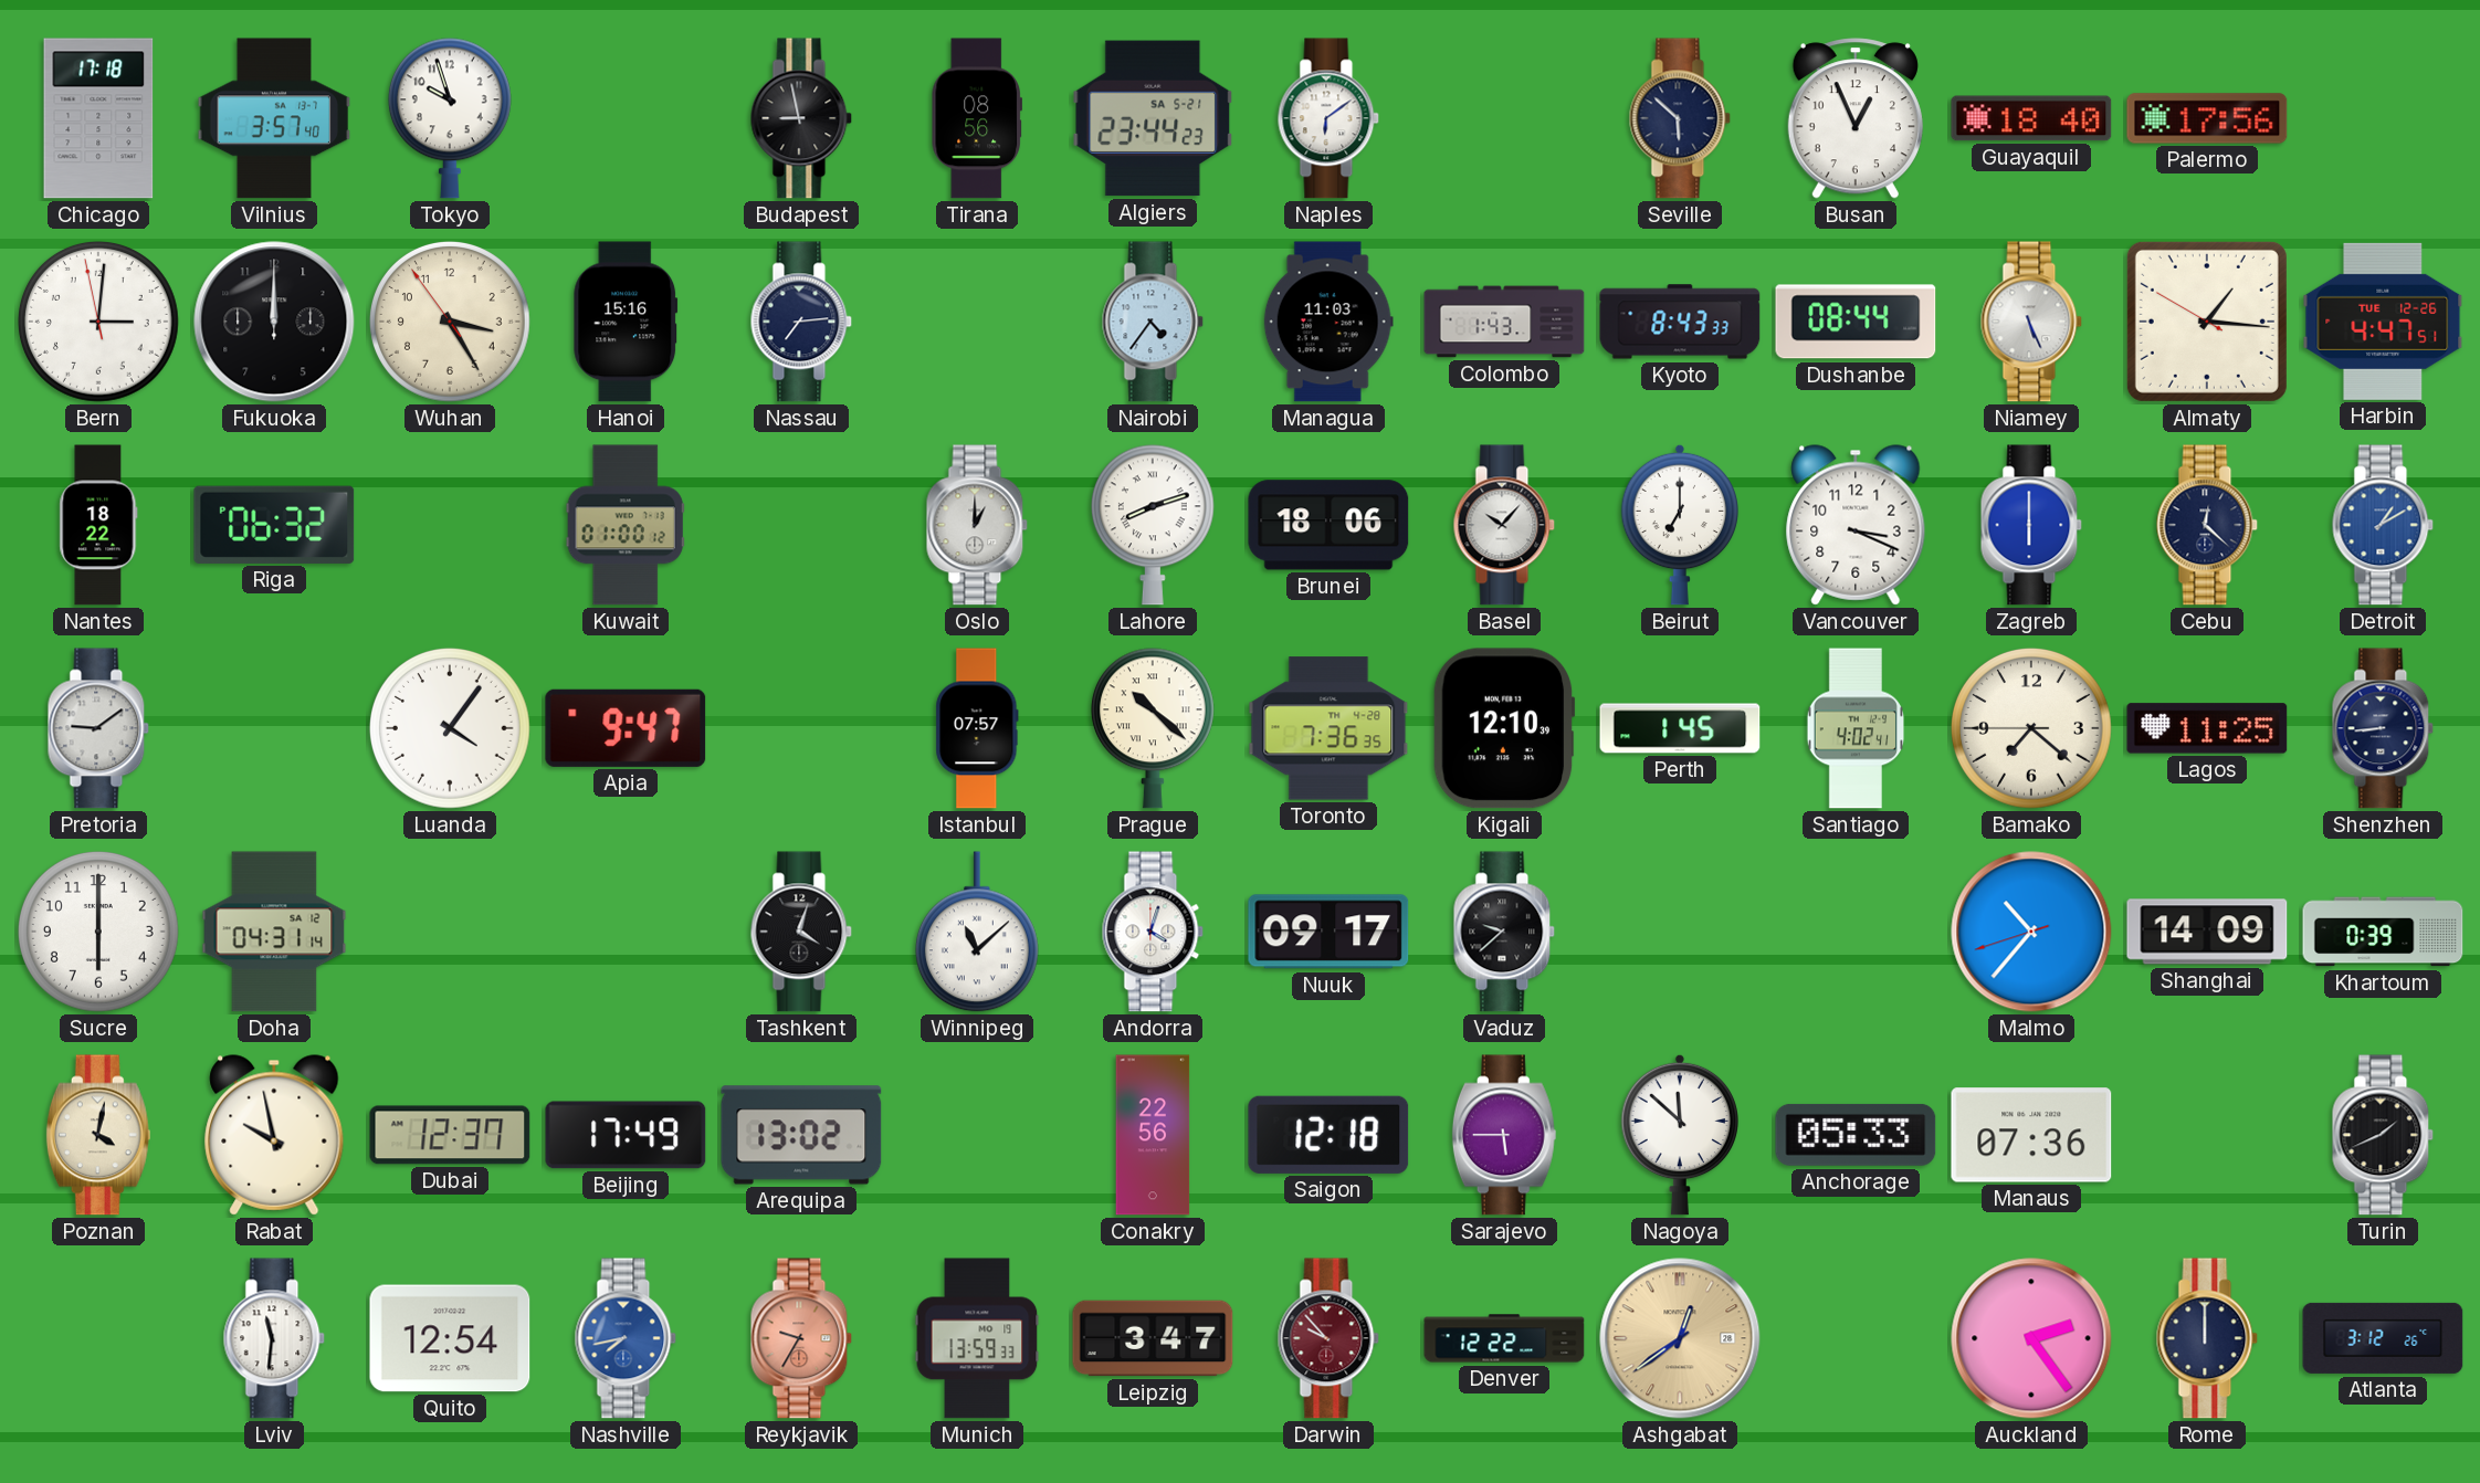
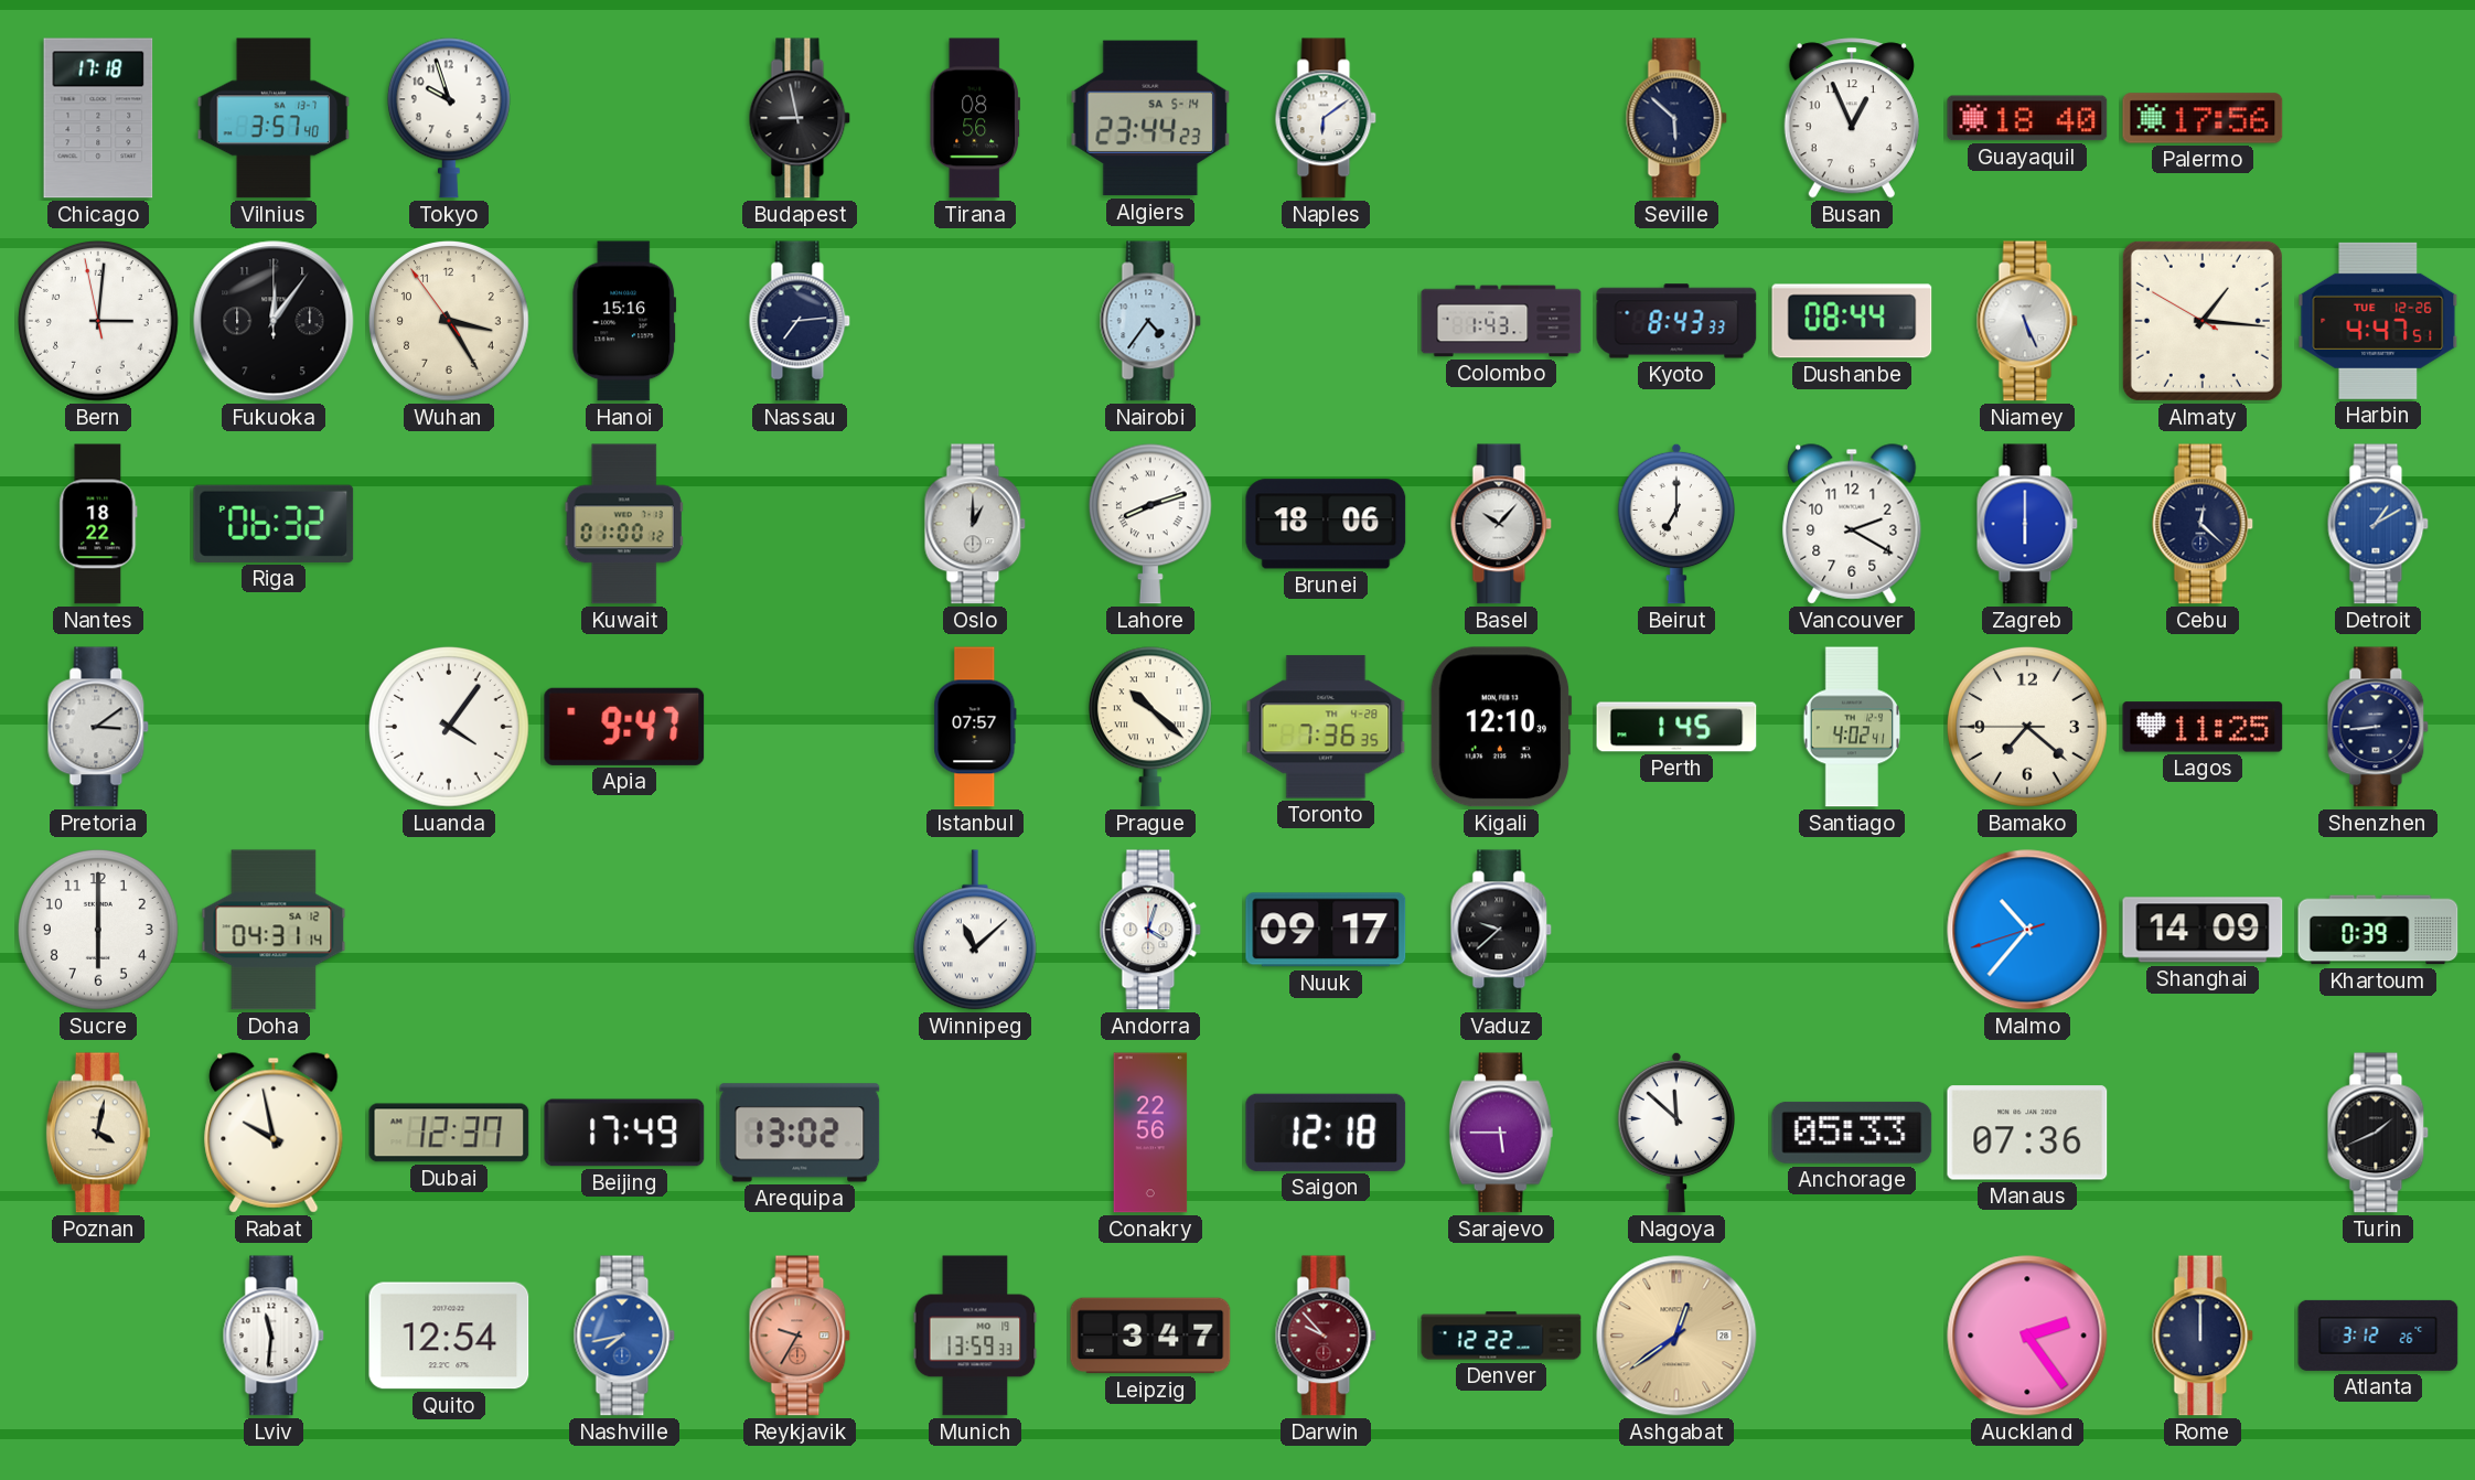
Algiers date: SA 5-21 -> SA 5-14 (1150, 118)
Fukuoka: 12:00 -> 12:06 (274, 321)
Managua: 11:03 -> none (1328, 322)
Vancouver: 3:19 -> 2:20 (1852, 524)
Pretoria: 9:09 -> 3:09 (98, 727)
Tashkent: 4:03 -> none (801, 932)
